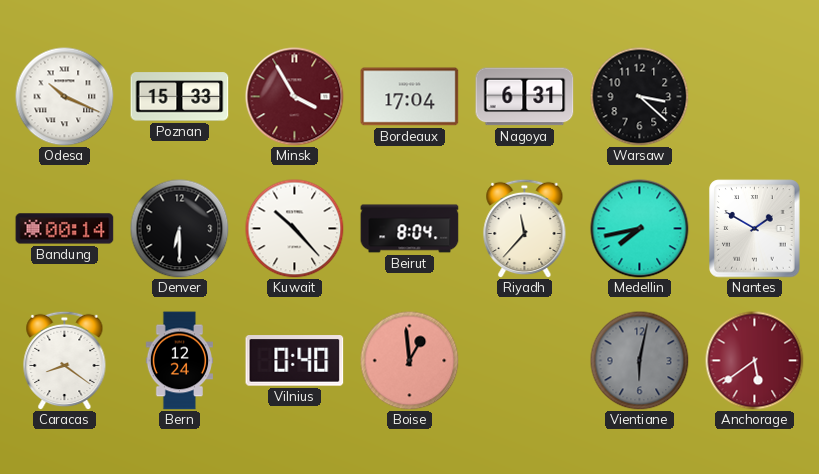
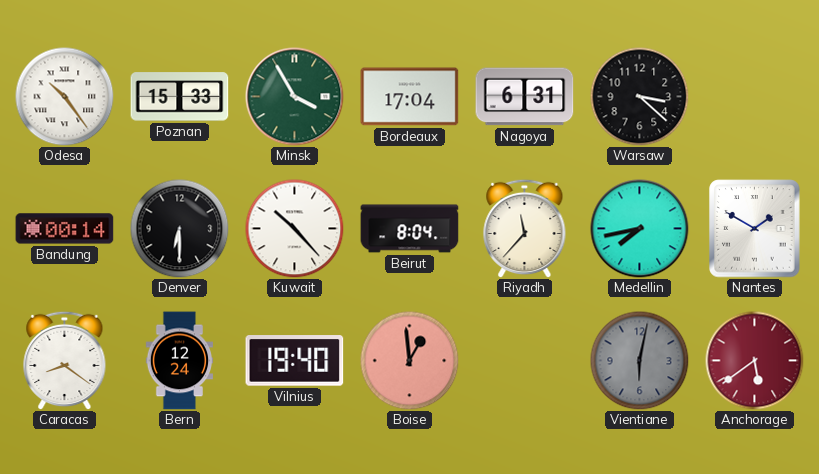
Odesa: 10:19 -> 10:24 (65, 97)
Minsk dial: burgundy -> green (295, 97)
Vilnius: 0:40 -> 19:40 (295, 361)
